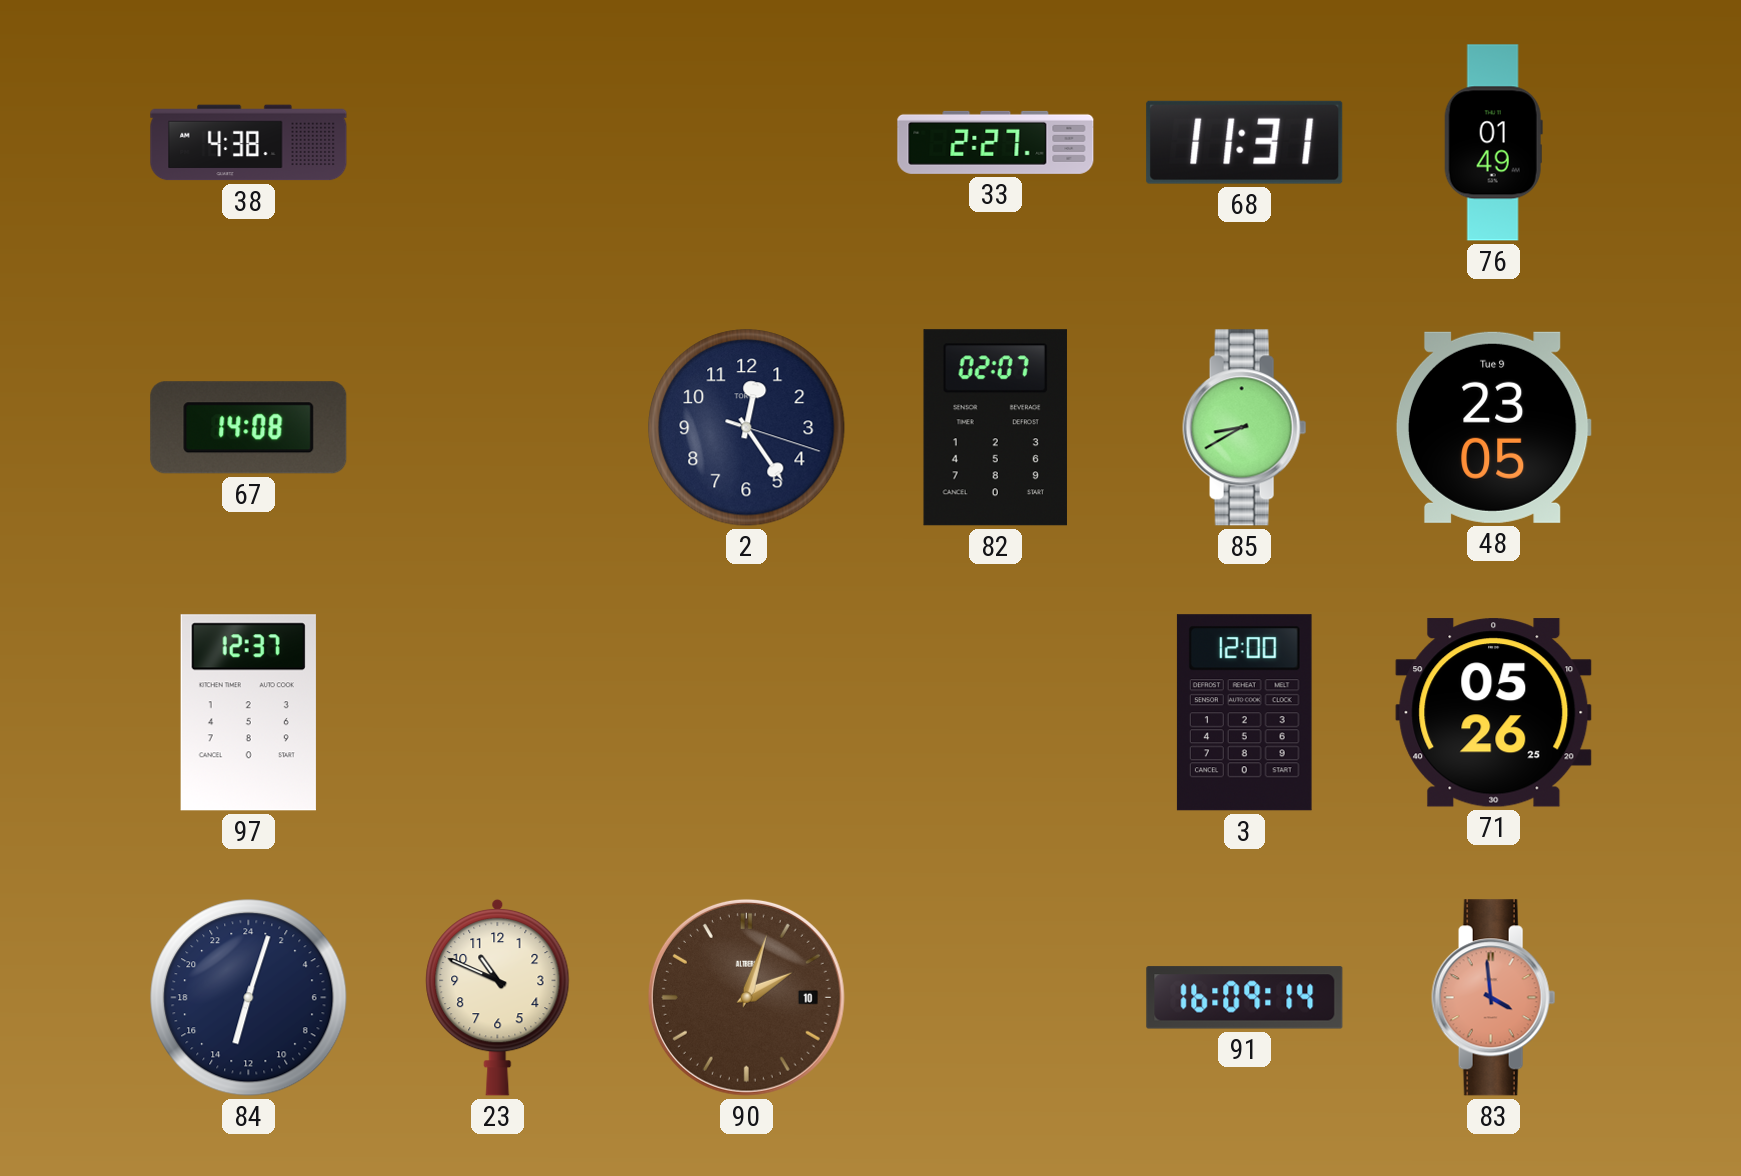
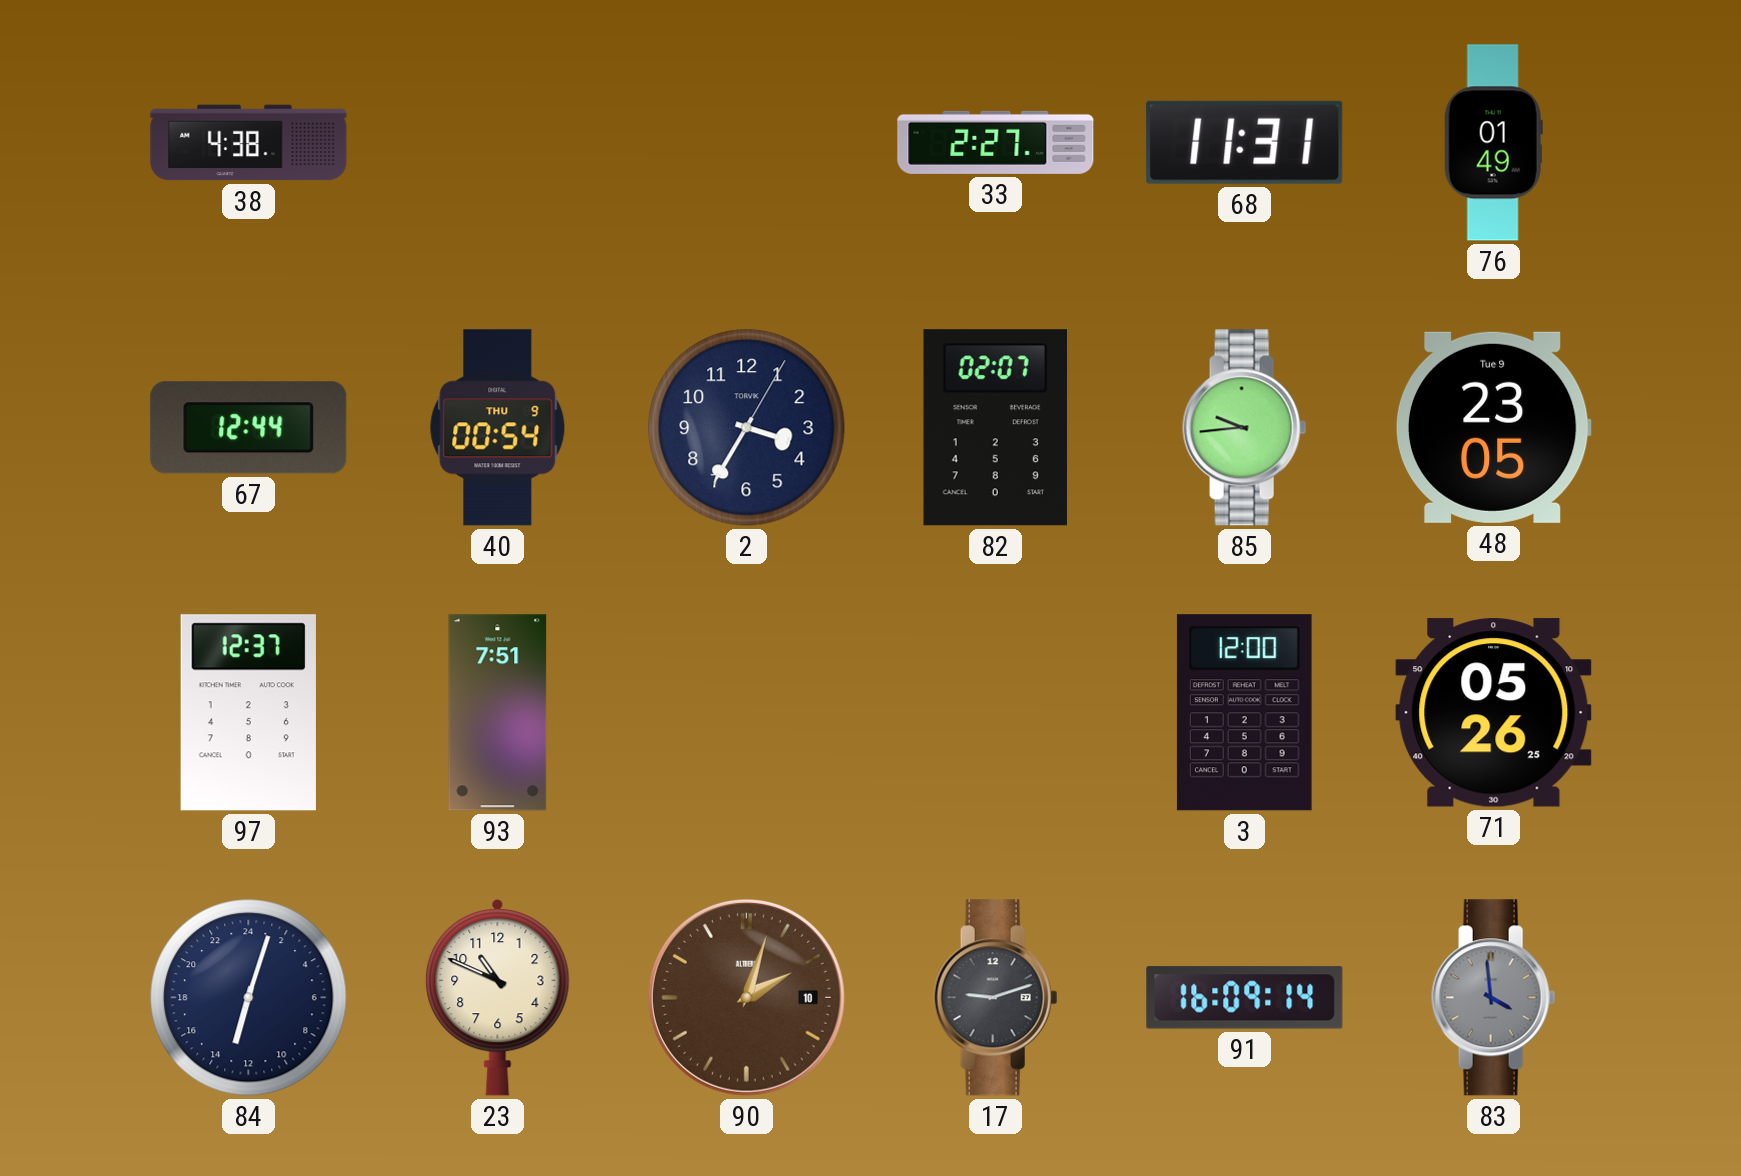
67: 14:08 -> 12:44 (249, 428)
40: none -> 00:54 (498, 428)
2: 12:24 -> 3:35 (747, 428)
85: 8:40 -> 9:44 (1245, 428)
93: none -> 7:51 (498, 713)
17: none -> 9:12 (996, 998)
83 dial: salmon -> grey (1494, 998)
